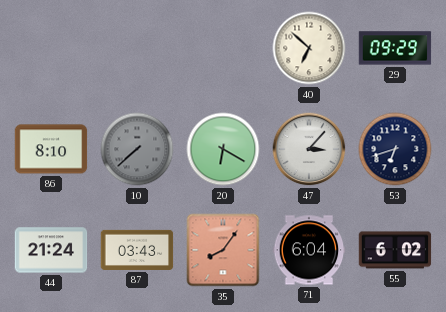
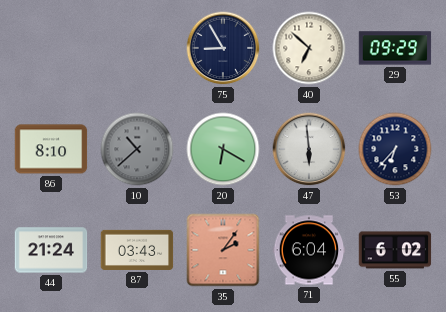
75: none -> 8:55 (223, 48)
10: 7:38 -> 10:38 (137, 149)
47: 3:07 -> 5:59 (309, 149)
53: 6:42 -> 6:37 (395, 149)
35: 8:06 -> 2:06 (223, 250)
